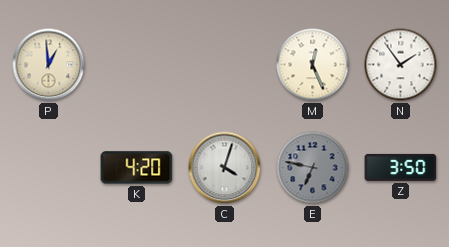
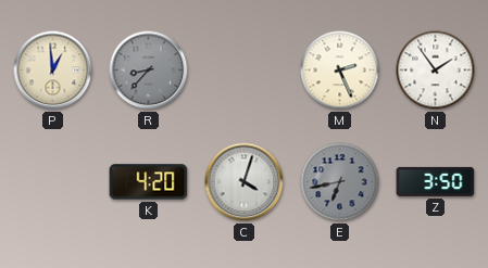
R: none -> 8:37 (149, 71)
M: 12:26 -> 2:26 (340, 71)
E: 6:47 -> 6:43 (340, 182)
